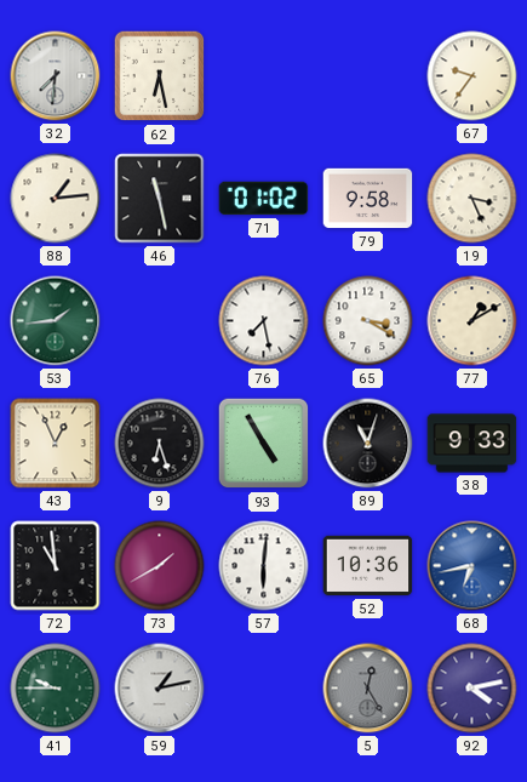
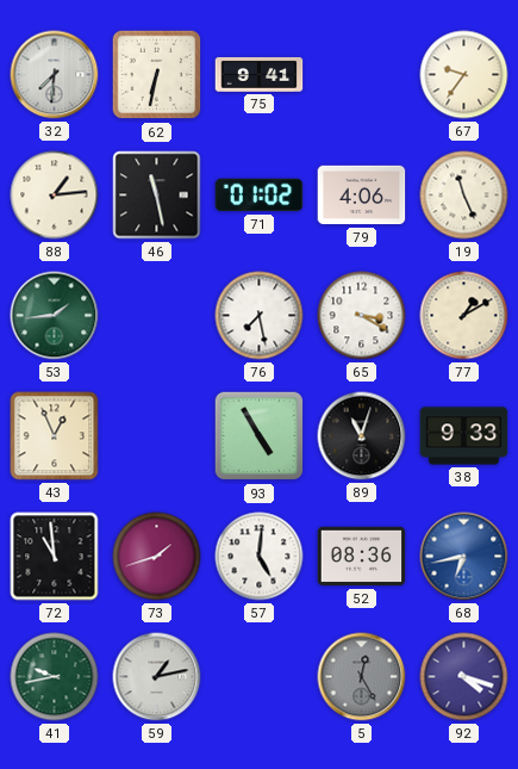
62: 6:28 -> 6:32 (157, 75)
75: none -> 9:41 (260, 74)
79: 9:58 -> 4:06 (362, 196)
19: 3:26 -> 11:26 (464, 196)
9: 6:27 -> none (160, 444)
73: 1:40 -> 1:42 (157, 557)
57: 6:01 -> 5:01 (260, 557)
52: 10:36 -> 08:36 (362, 557)
41: 9:45 -> 9:43 (55, 677)
92: 4:13 -> 4:18 (464, 677)
